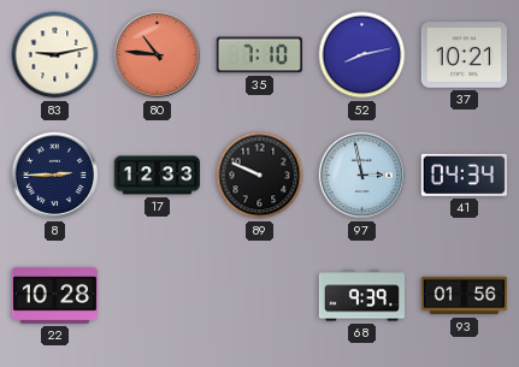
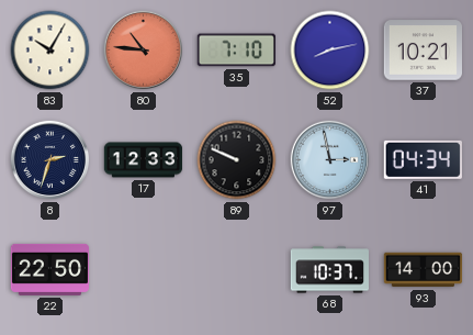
83: 9:13 -> 10:05 (50, 51)
8: 2:45 -> 2:33 (50, 160)
22: 10:28 -> 22:50 (50, 269)
68: 9:39 -> 10:37 (329, 270)
93: 01:56 -> 14:00 (424, 270)
